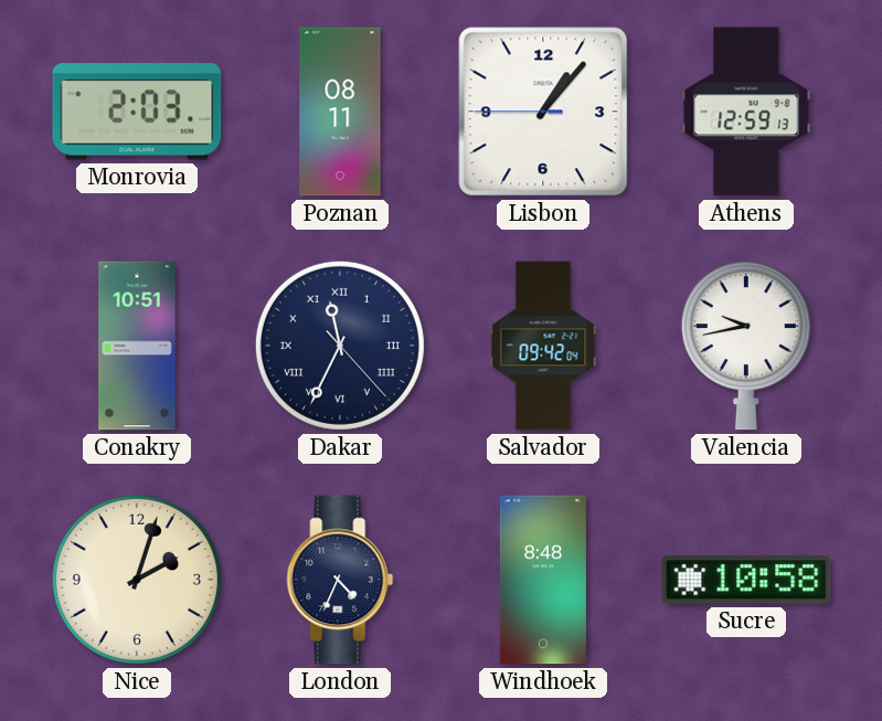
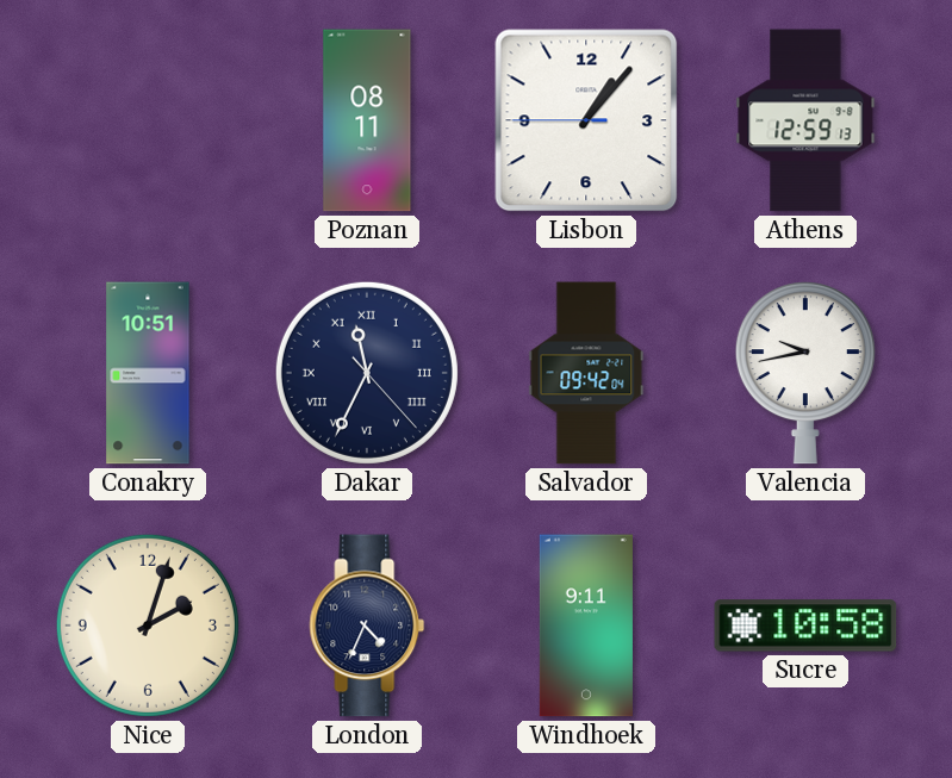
Monrovia: 2:03 -> none (137, 112)
Windhoek: 8:48 -> 9:11 (586, 625)
